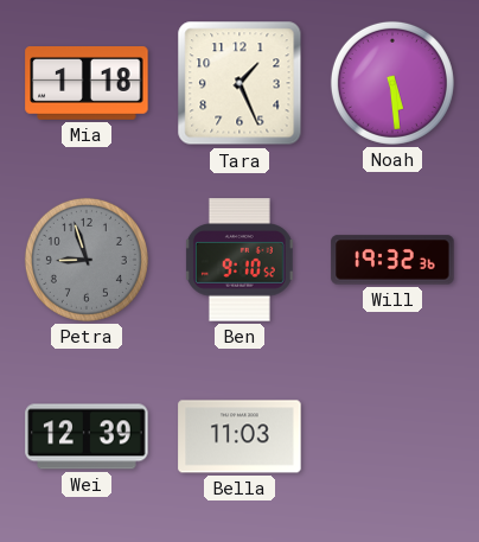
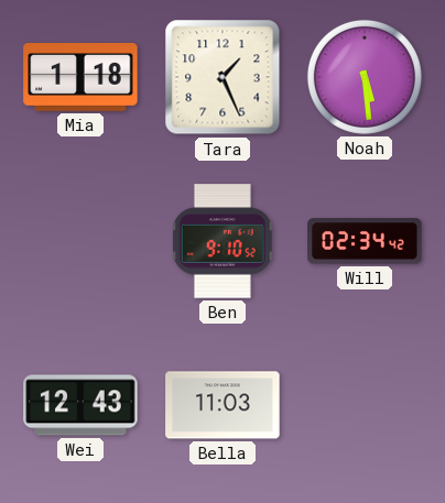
Petra: 8:57 -> none (87, 260)
Will: 19:32 -> 02:34 (365, 241)
Wei: 12:39 -> 12:43 (80, 405)
